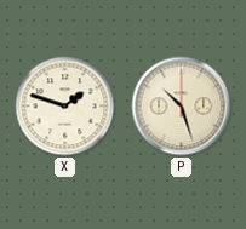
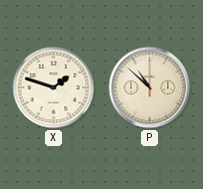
P: 10:27 -> 10:52 (150, 88)
